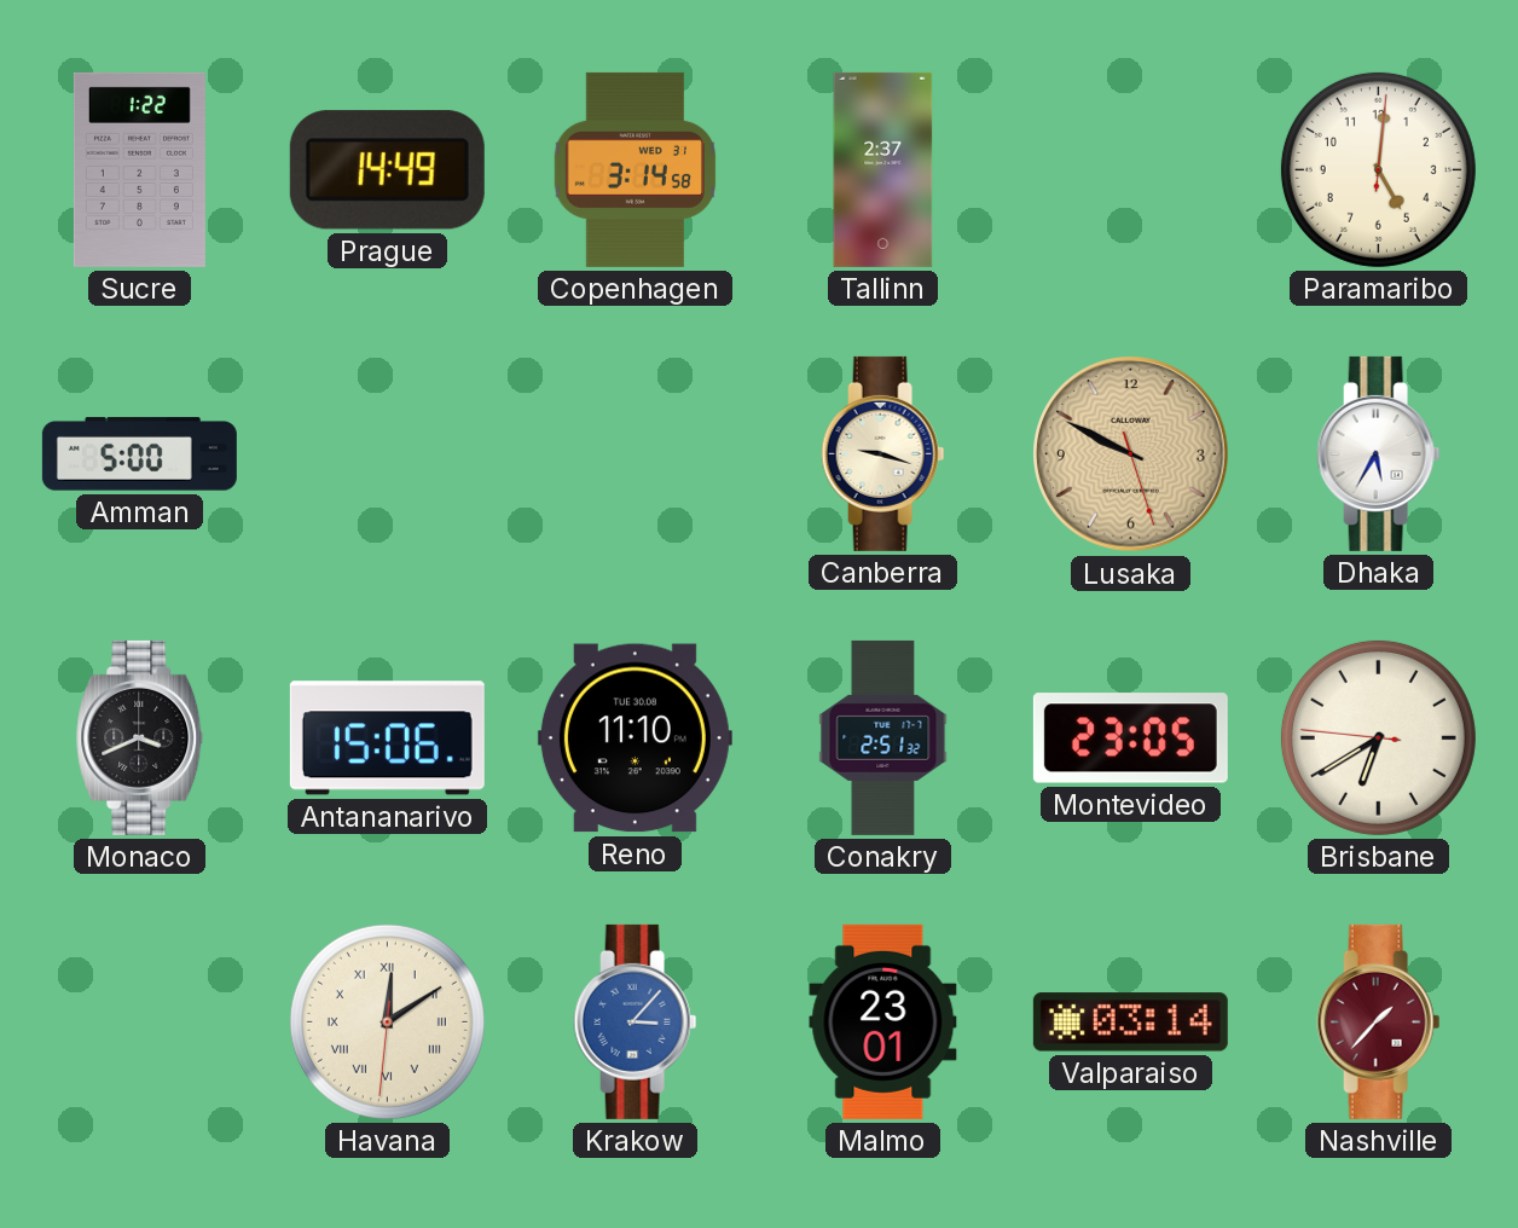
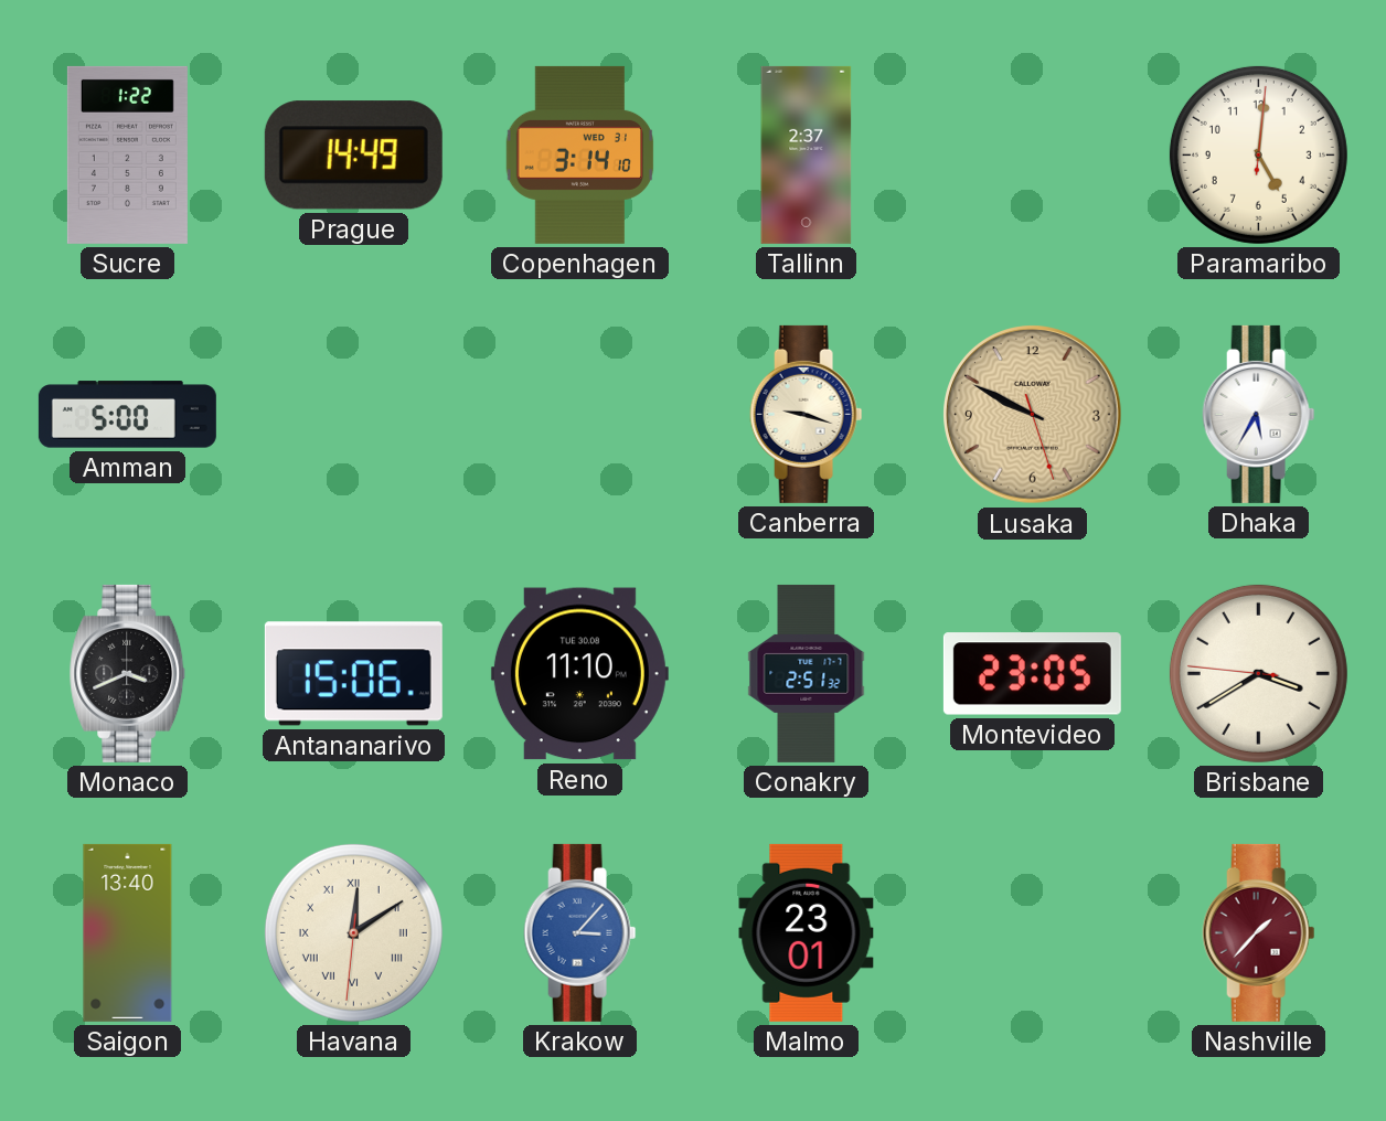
Copenhagen: 3:14:58 -> 3:14:10 (580, 154)
Brisbane: 6:39 -> 3:39 (1258, 673)
Saigon: none -> 13:40 (128, 932)
Valparaiso: 03:14 -> none (1130, 1023)
